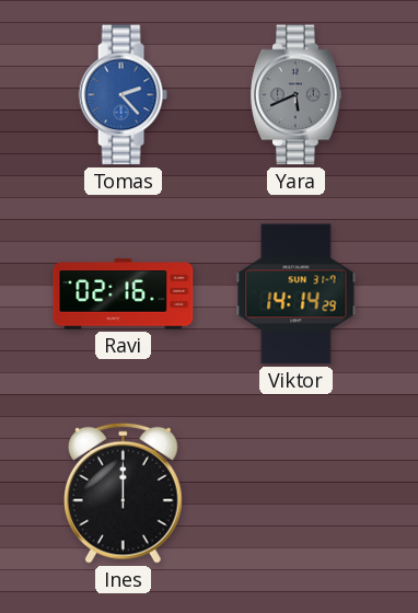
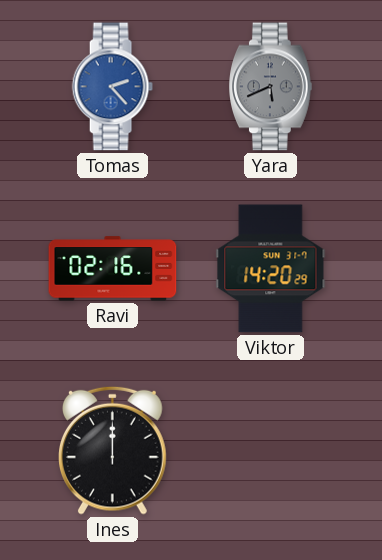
Viktor: 14:14 -> 14:20 (271, 269)
